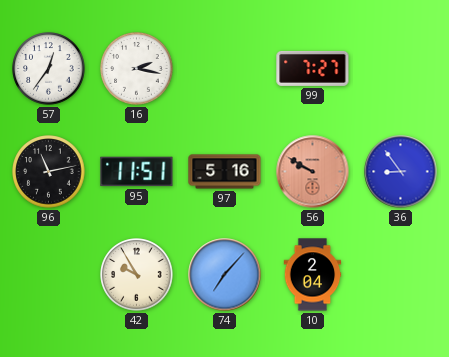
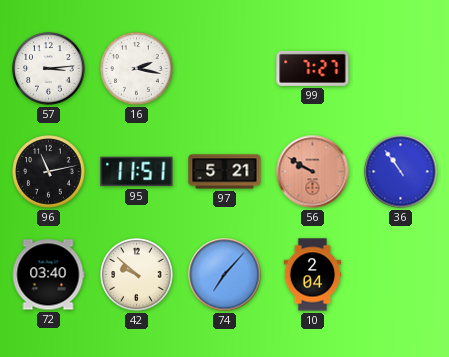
57: 12:36 -> 3:14 (49, 69)
97: 5:16 -> 5:21 (225, 172)
36: 8:54 -> 10:54 (401, 172)
72: none -> 03:40 (48, 275)
42: 9:55 -> 9:52 (137, 275)
